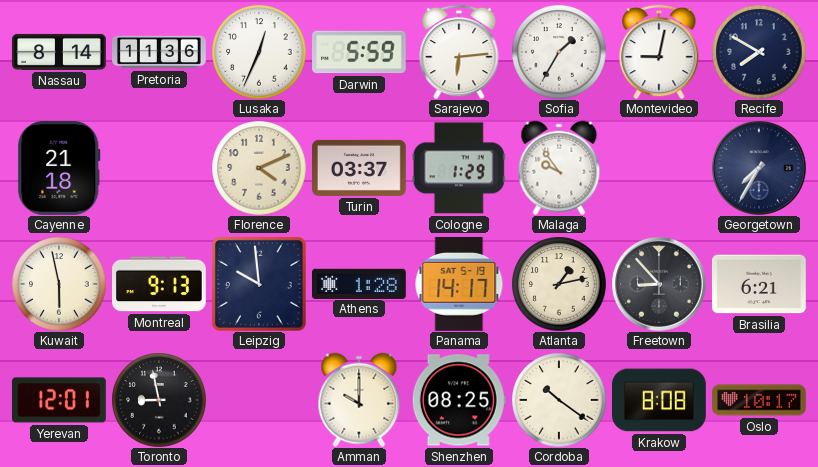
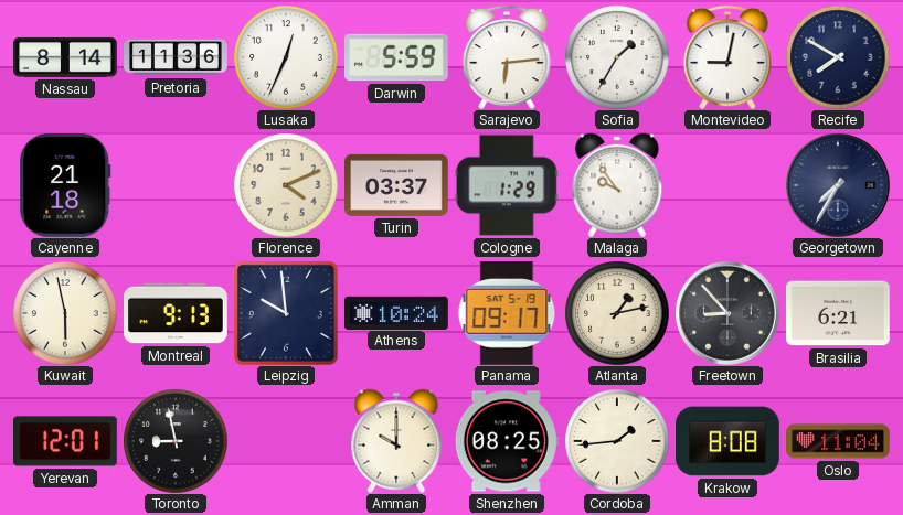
Athens: 1:28 -> 10:24 (397, 312)
Panama: 14:17 -> 09:17 (507, 313)
Cordoba: 10:21 -> 1:44 (617, 441)
Oslo: 10:17 -> 11:04 (839, 441)
